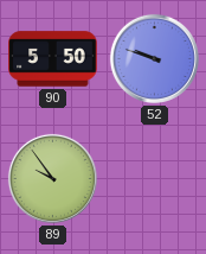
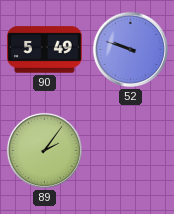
90: 5:50 -> 5:49 (45, 50)
89: 9:54 -> 2:06 (44, 150)
